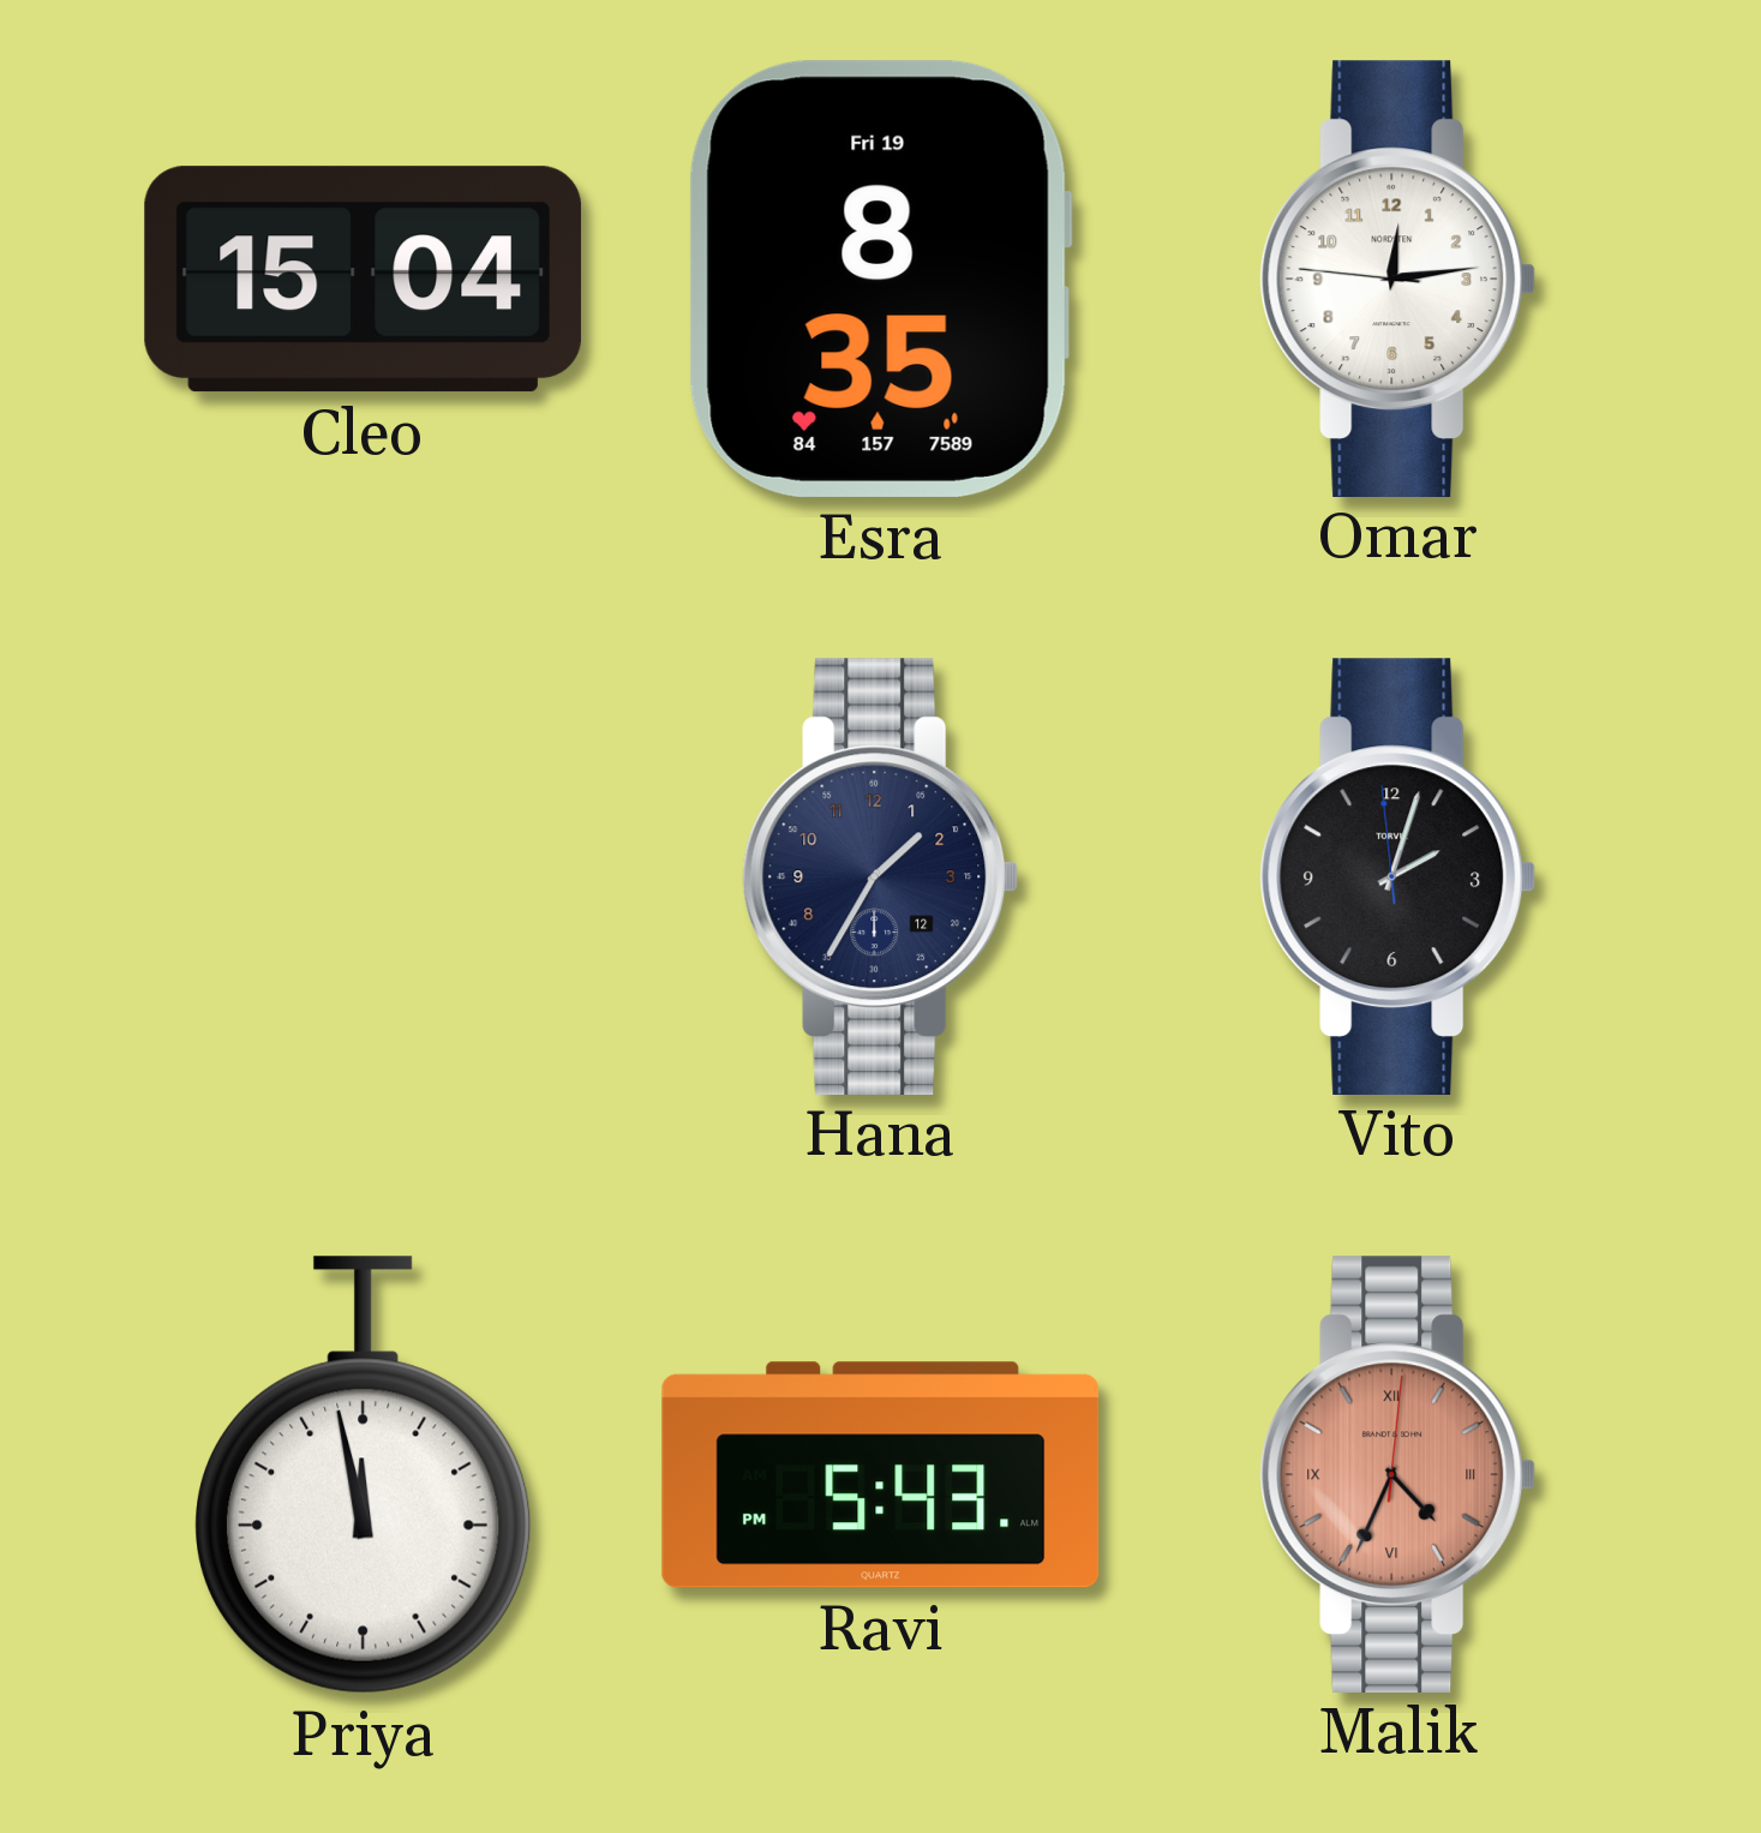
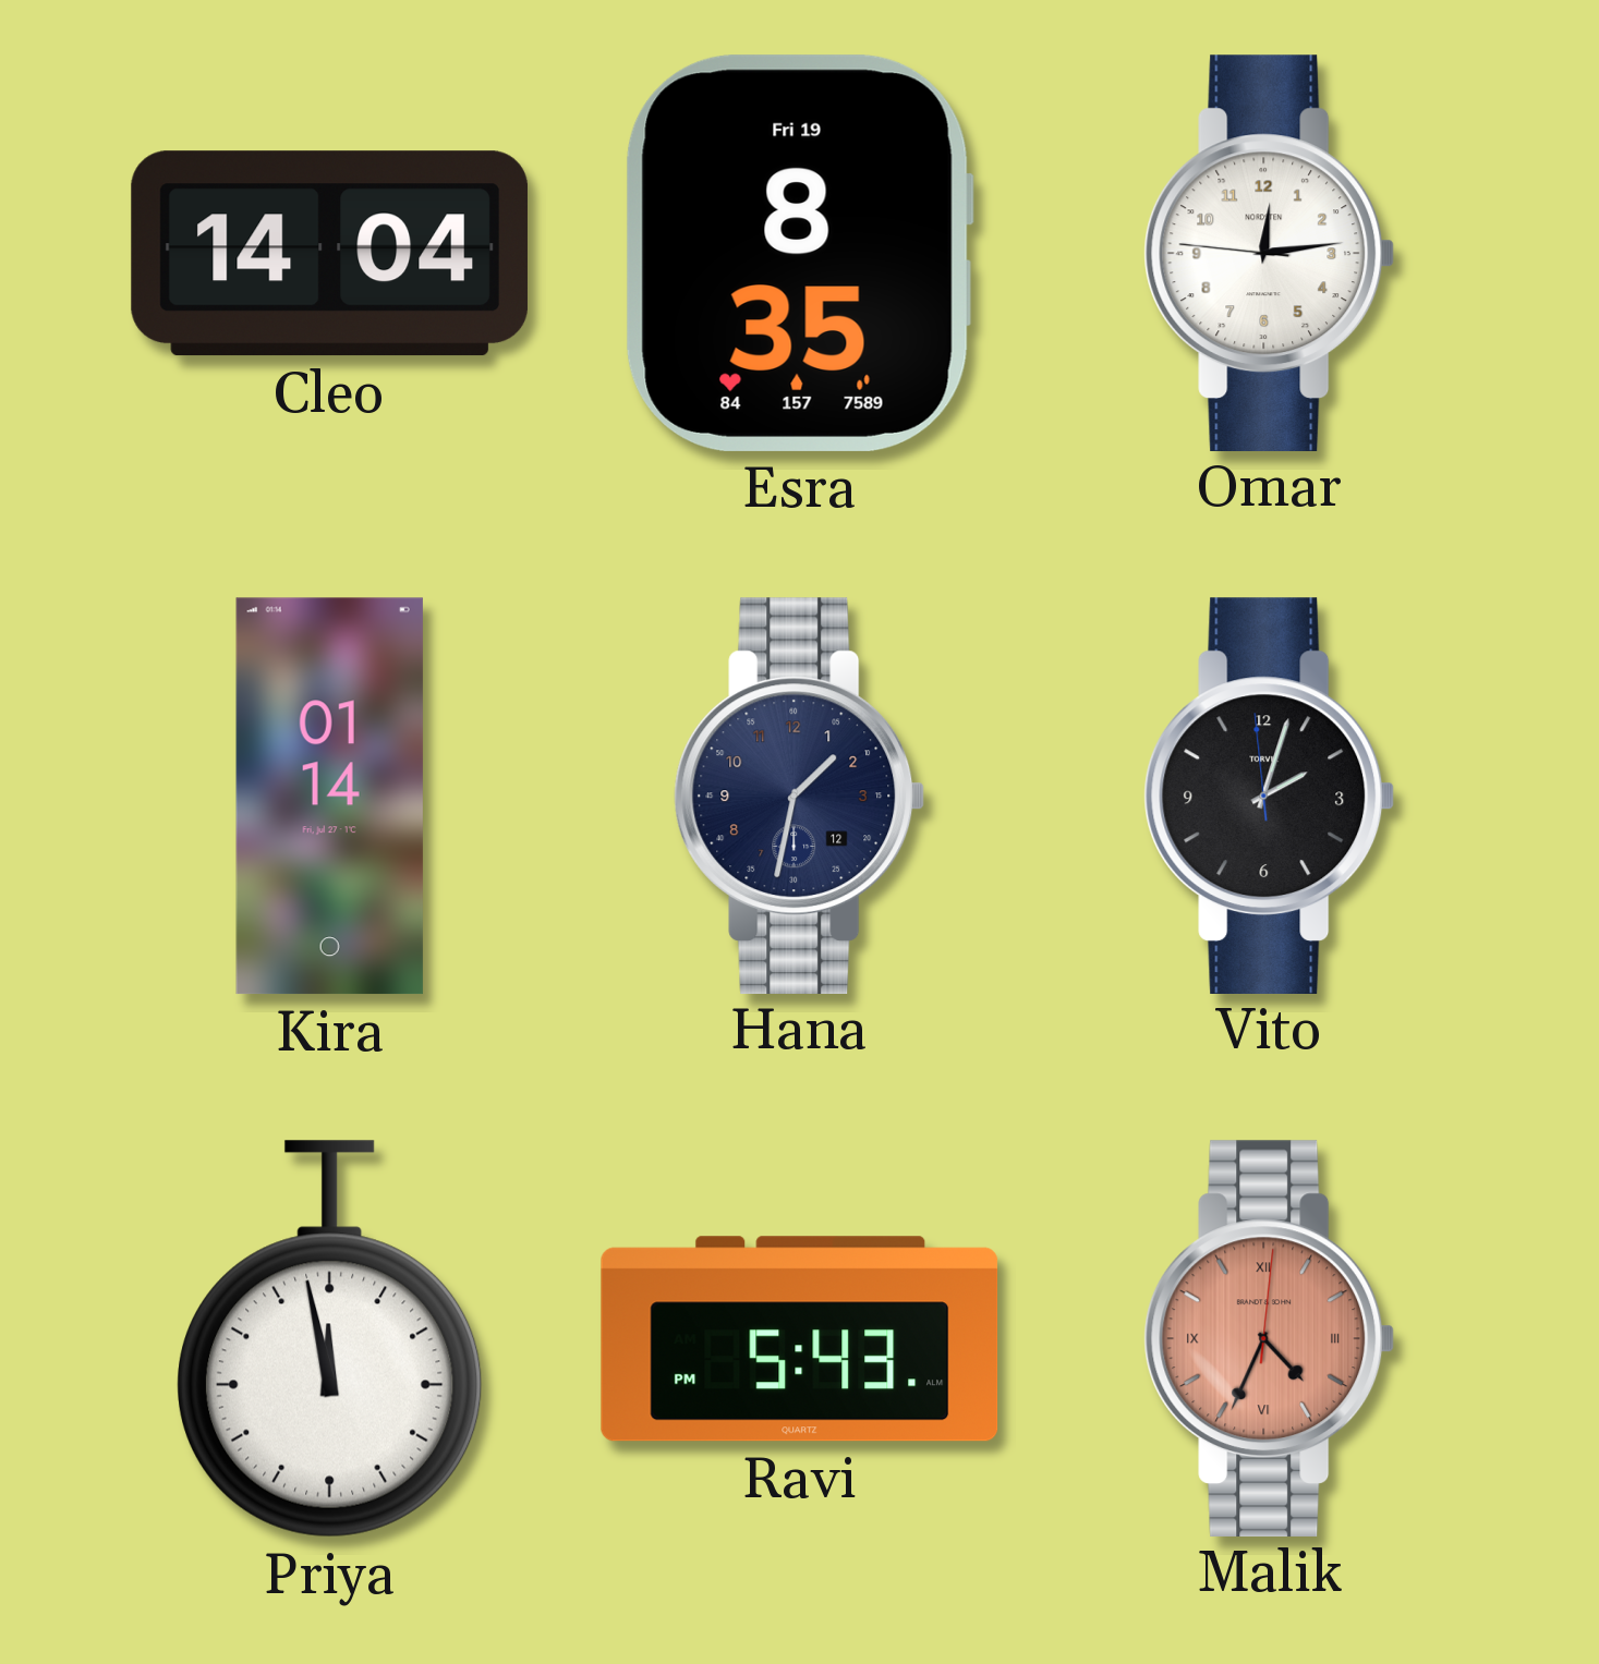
Cleo: 15:04 -> 14:04 (329, 254)
Kira: none -> 01:14 (329, 797)
Hana: 1:35 -> 1:32 (800, 795)
